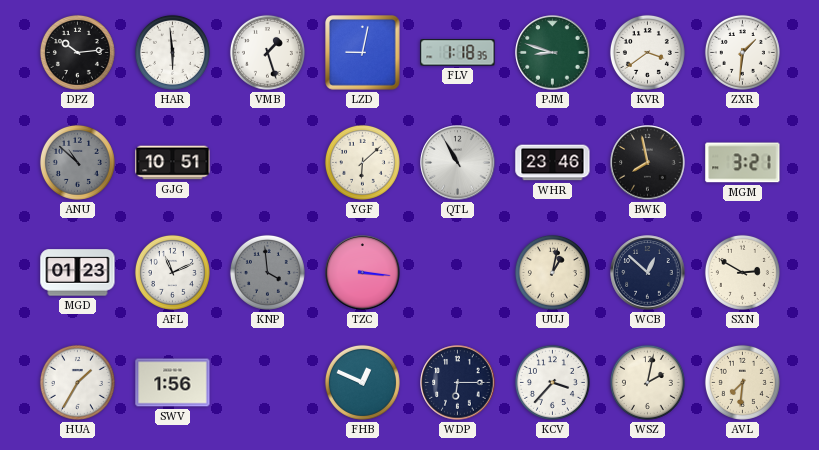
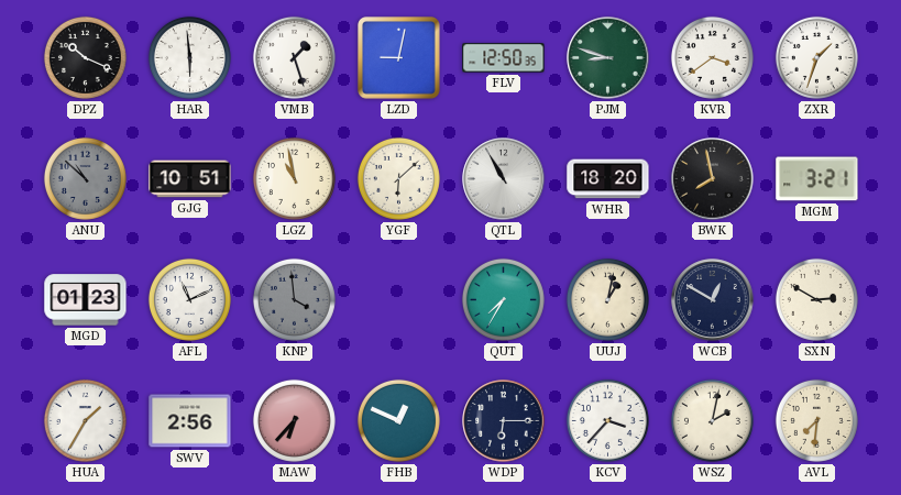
DPZ: 10:14 -> 10:19 (85, 57)
FLV: 1:18 -> 12:50 (504, 58)
ZXR: 1:31 -> 1:33 (816, 57)
LGZ: none -> 10:58 (294, 178)
WHR: 23:46 -> 18:20 (608, 179)
TZC: 3:16 -> none (363, 273)
QUT: none -> 7:35 (503, 299)
WCB: 12:52 -> 12:50 (713, 300)
SWV: 1:56 -> 2:56 (190, 421)
MAW: none -> 6:37 (294, 420)
